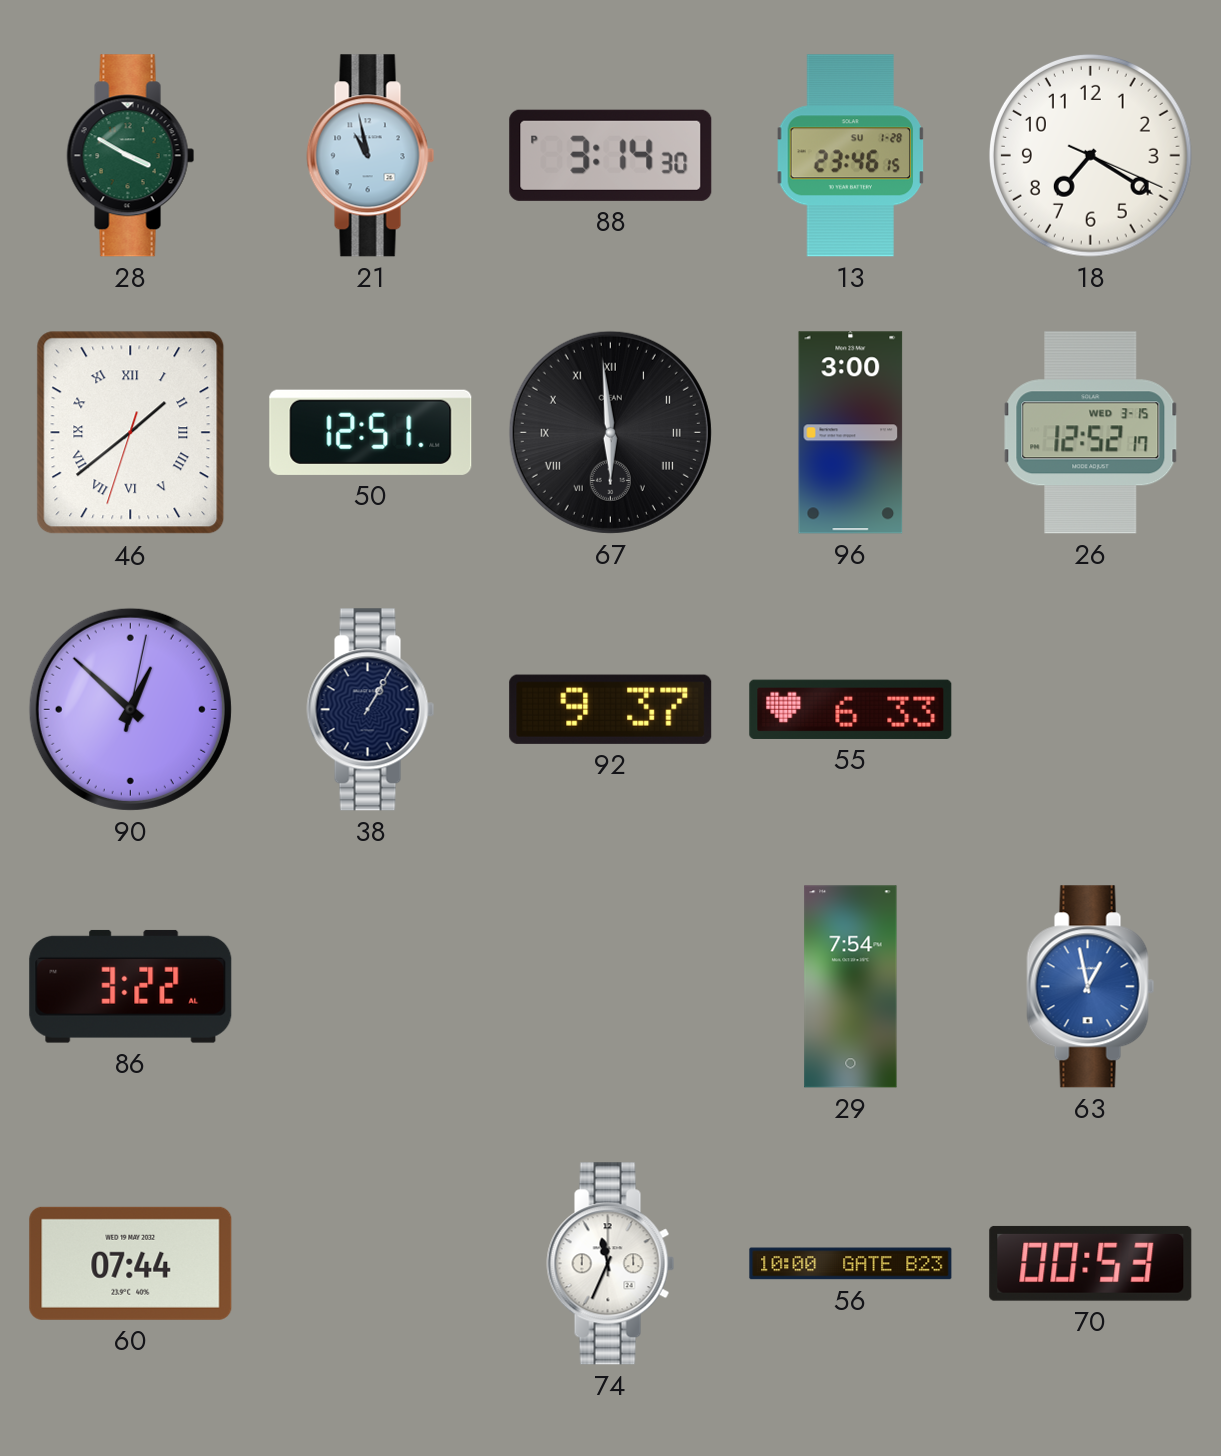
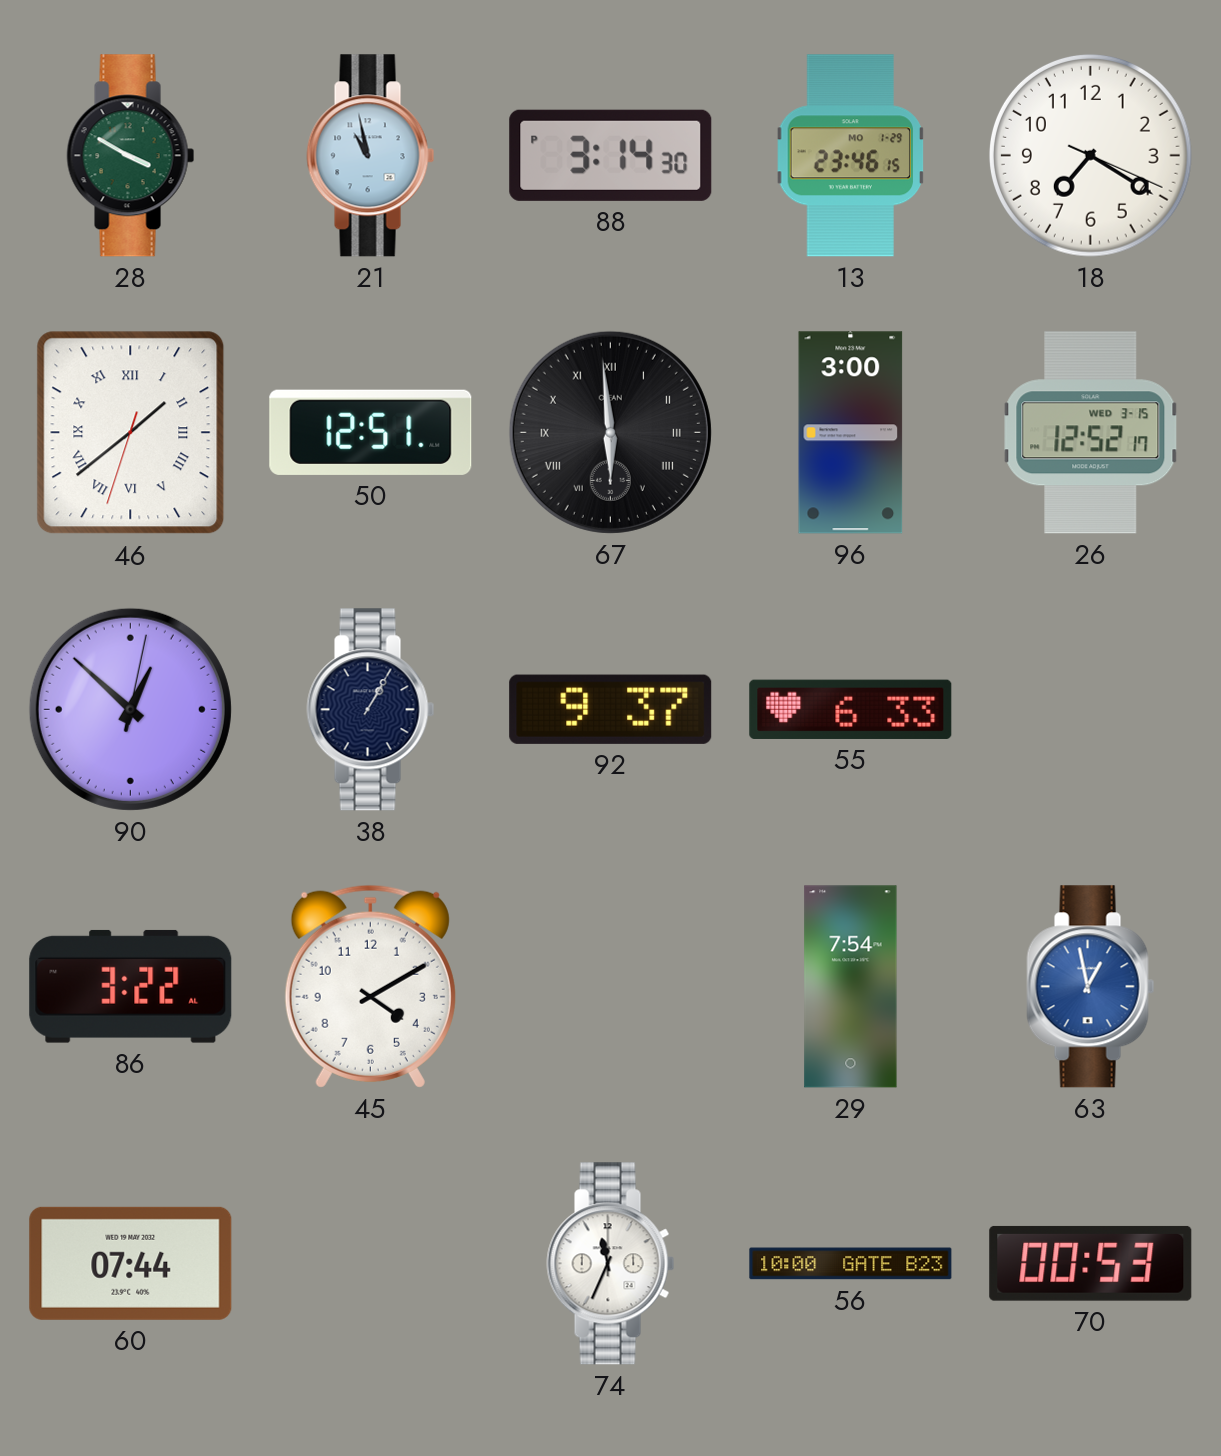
13 date: SU 1-28 -> MO 1-29 (851, 156)
45: none -> 4:10 (370, 986)
